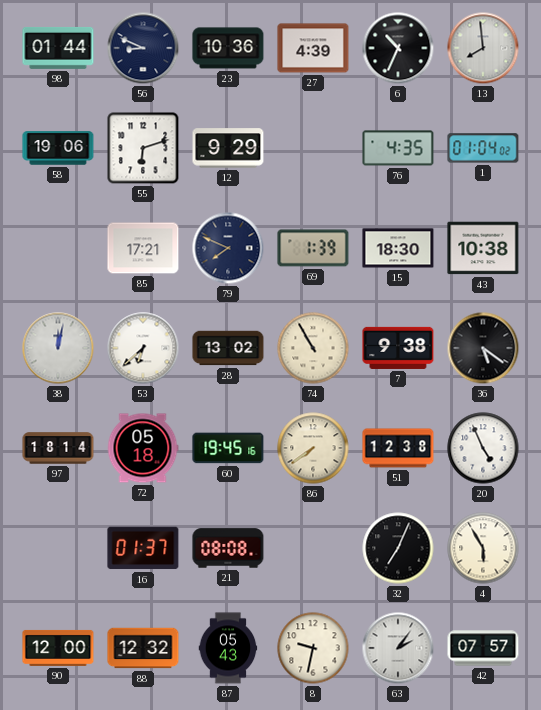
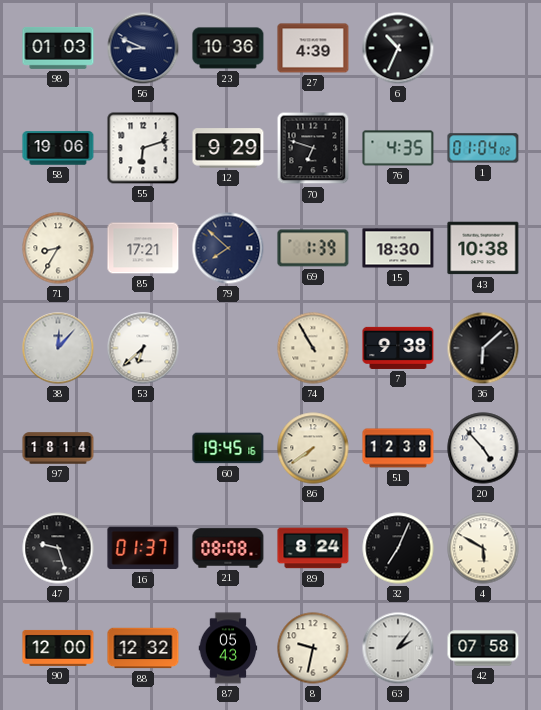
98: 01:44 -> 01:03 (58, 48)
13: 7:59 -> none (483, 48)
70: none -> 6:48 (313, 148)
71: none -> 8:35 (58, 248)
79: 7:49 -> 7:52 (228, 248)
38: 12:02 -> 12:07 (58, 348)
28: 13:02 -> none (228, 348)
36: 5:21 -> 6:08 (483, 348)
72: 05:18 -> none (143, 448)
20: 4:56 -> 4:53 (483, 448)
47: none -> 9:27 (58, 548)
89: none -> 8:24 (313, 548)
4: 5:55 -> 5:50 (483, 548)
42: 07:57 -> 07:58 (483, 648)
